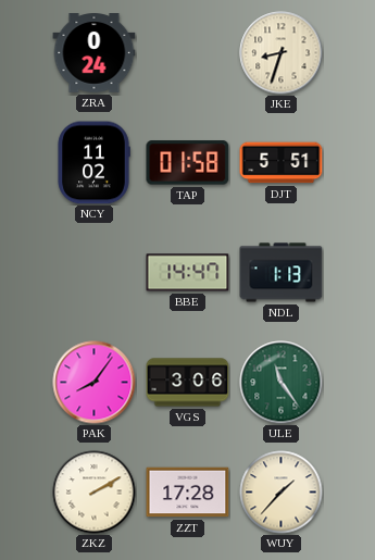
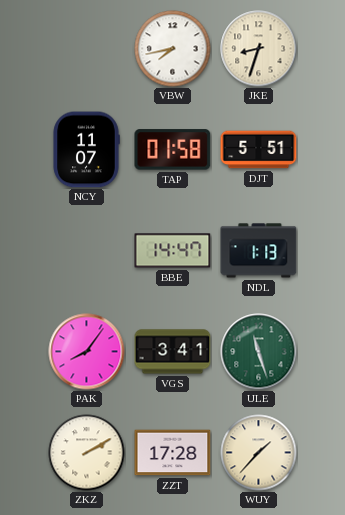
ZRA: 0:24 -> none (95, 53)
VBW: none -> 7:43 (173, 49)
NCY: 11:02 -> 11:07 (86, 150)
VGS: 3:06 -> 3:41 (173, 352)
ULE: 11:24 -> 11:27 (259, 352)
